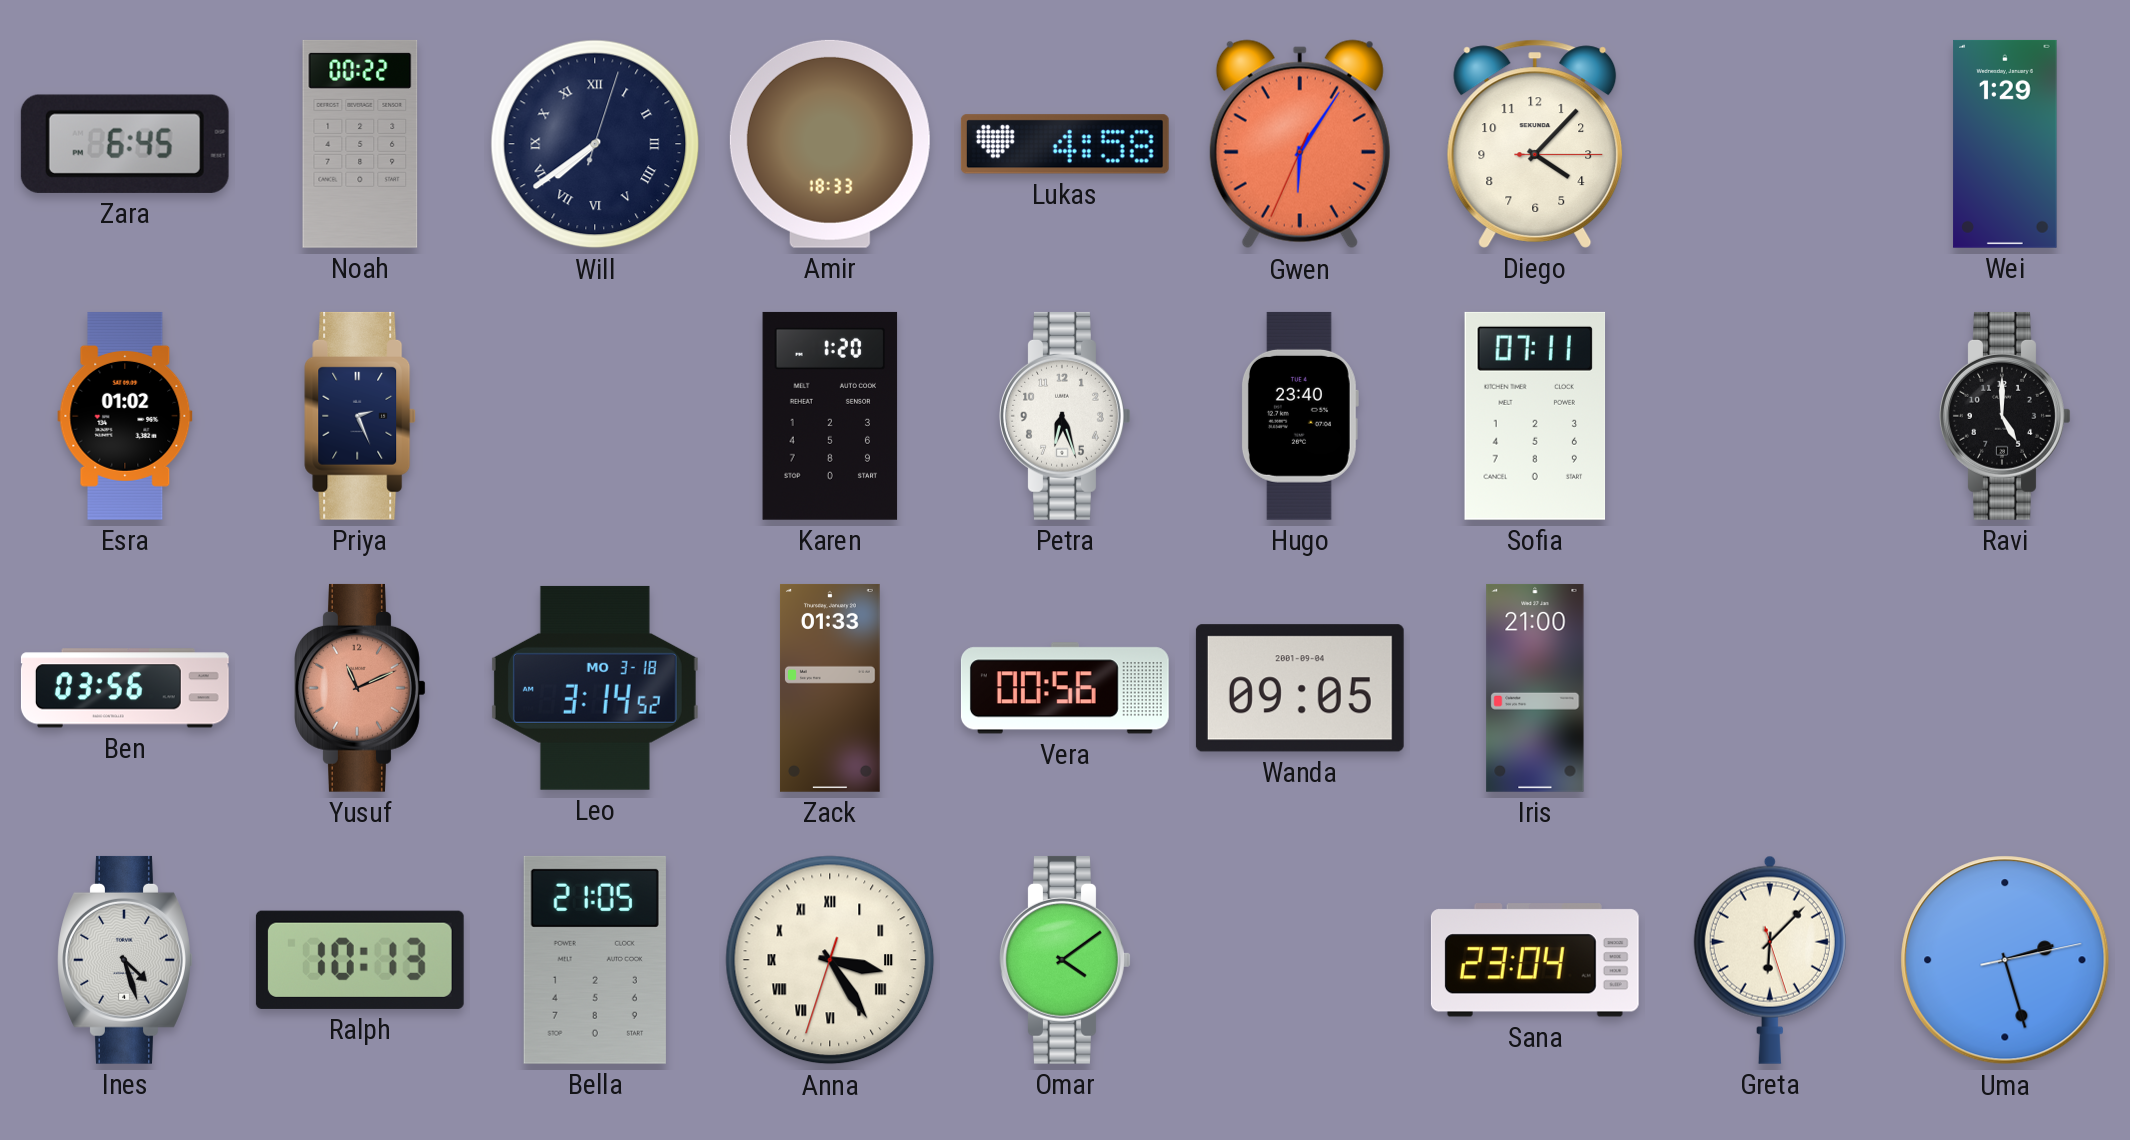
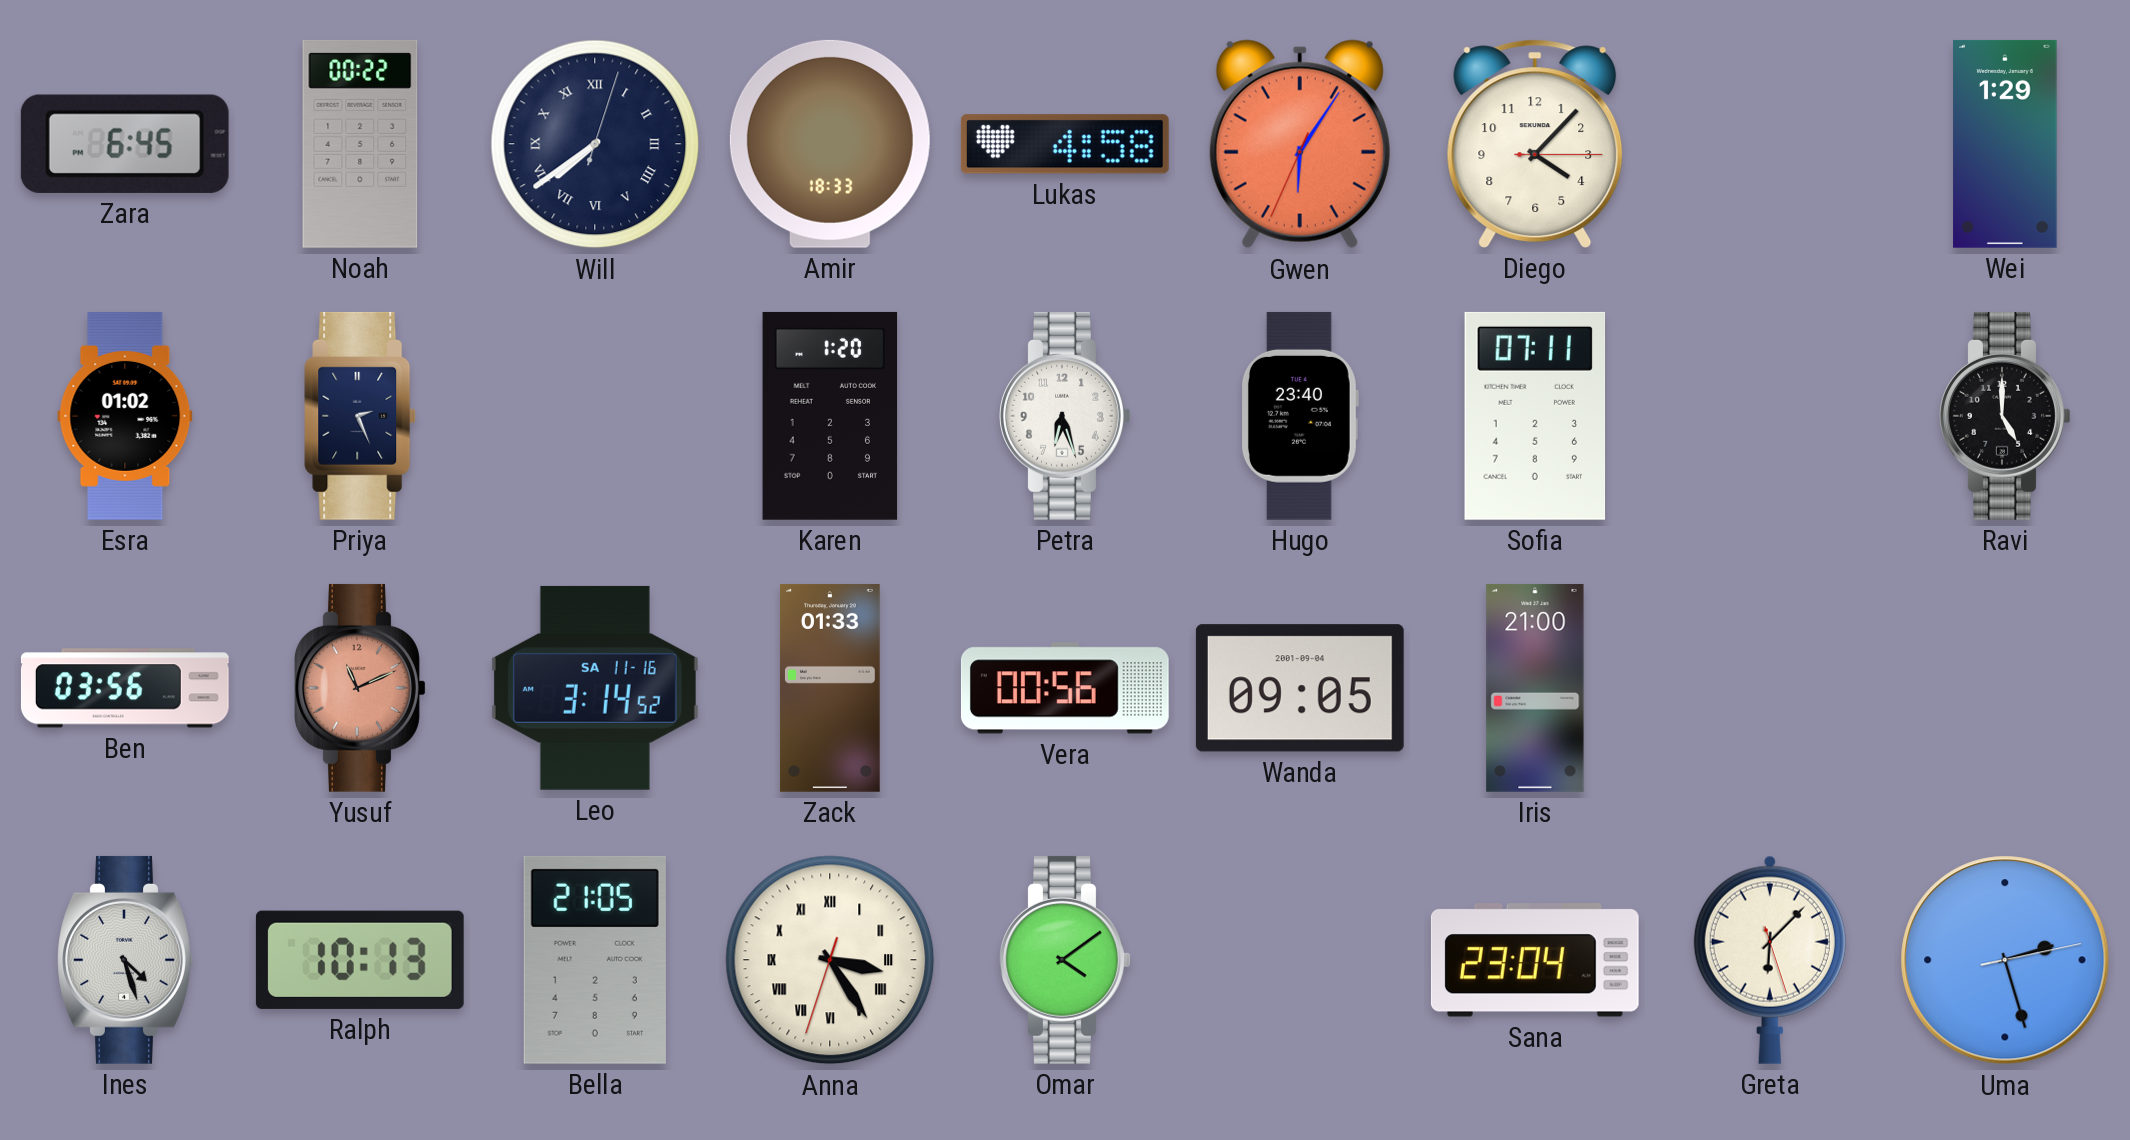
Leo date: MO 3-18 -> SA 11-16 (595, 688)
